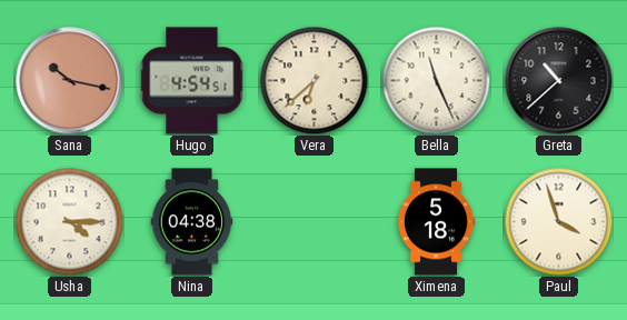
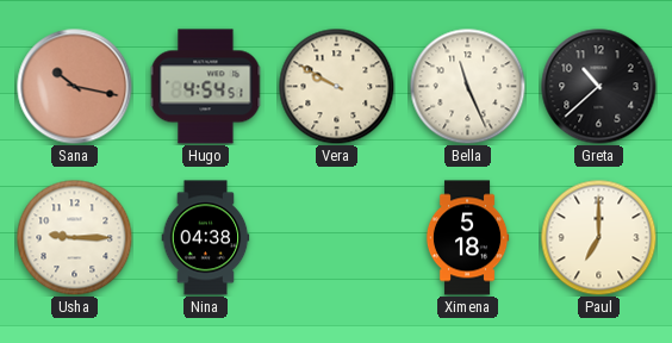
Vera: 6:38 -> 9:50 (336, 86)
Usha: 4:15 -> 9:15 (74, 237)
Paul: 3:57 -> 7:00 (598, 237)
